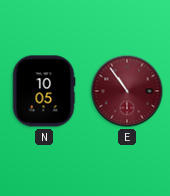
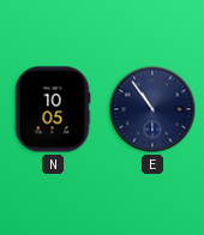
E dial: burgundy -> navy (152, 109)
